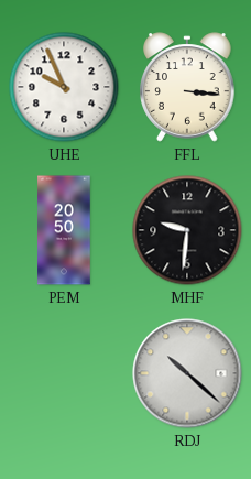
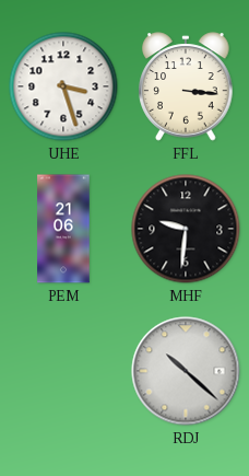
UHE: 9:56 -> 3:27 (63, 86)
PEM: 20:50 -> 21:06 (63, 229)
